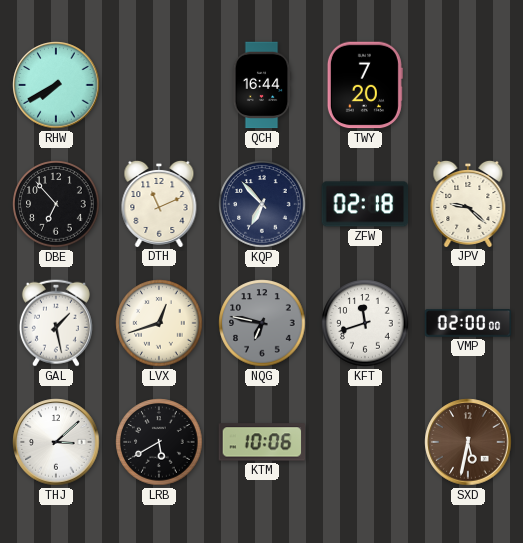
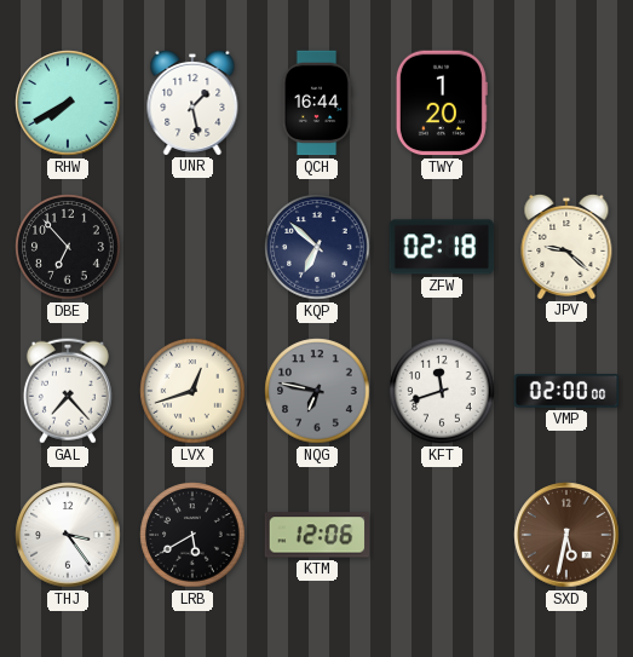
UNR: none -> 1:28 (192, 102)
TWY: 7:20 -> 1:20 (442, 103)
DTH: 11:11 -> none (159, 203)
KQP: 6:53 -> 6:52 (317, 247)
GAL: 1:28 -> 7:23 (68, 391)
THJ: 3:08 -> 3:24 (68, 535)
KTM: 10:06 -> 12:06 (317, 535)
